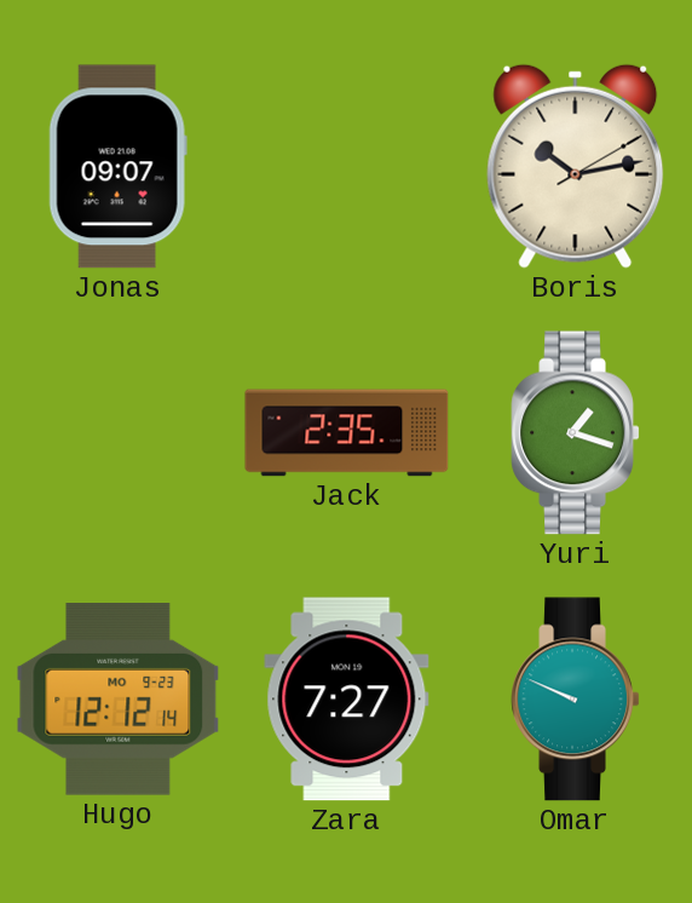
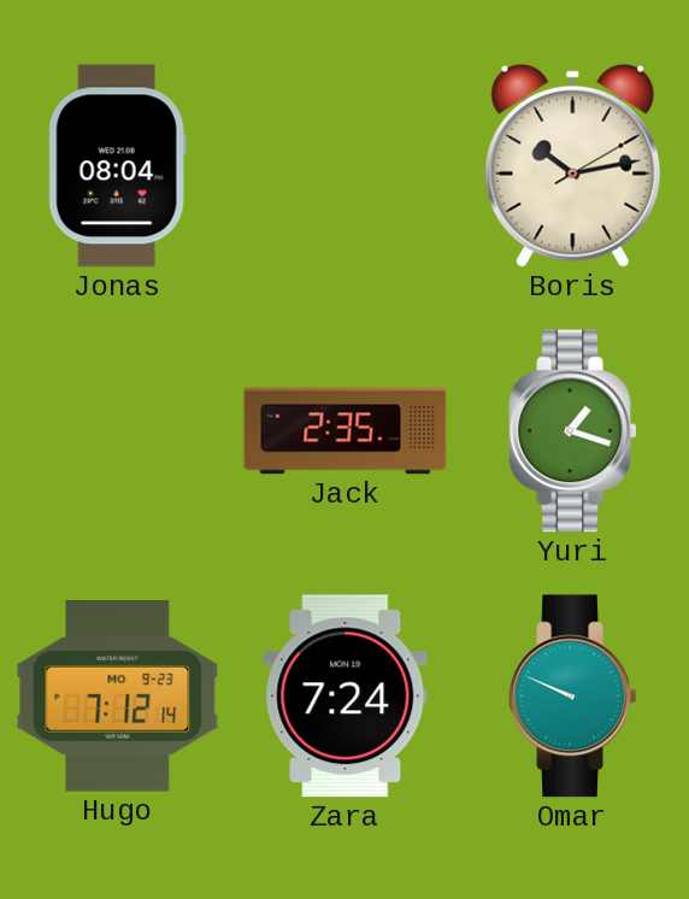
Jonas: 09:07 -> 08:04 (117, 166)
Hugo: 12:12 -> 7:12 (118, 697)
Zara: 7:27 -> 7:24 (346, 697)
